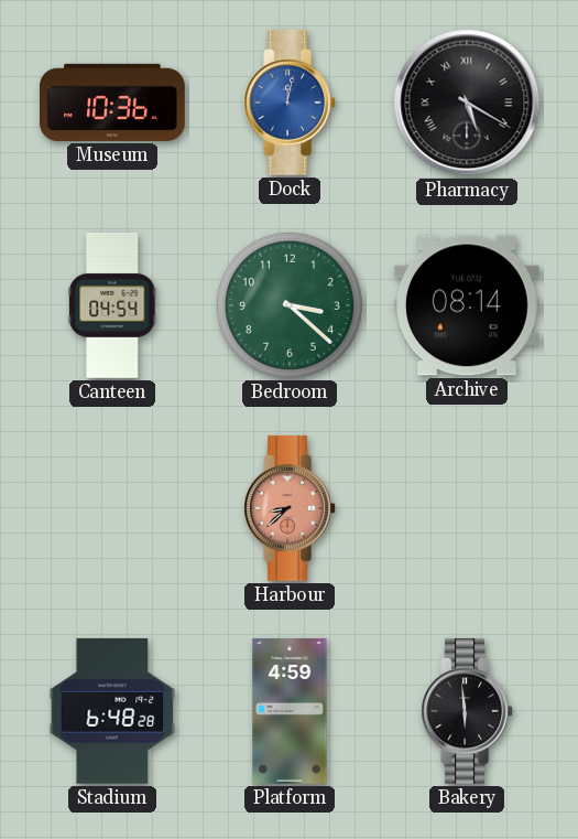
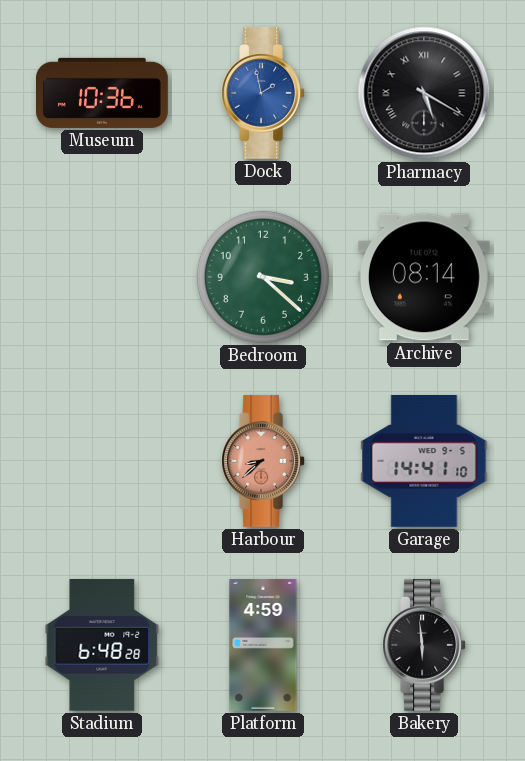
Dock: 12:02 -> 1:58 (263, 93)
Canteen: 04:54 -> none (113, 305)
Garage: none -> 14:41 (424, 461)
